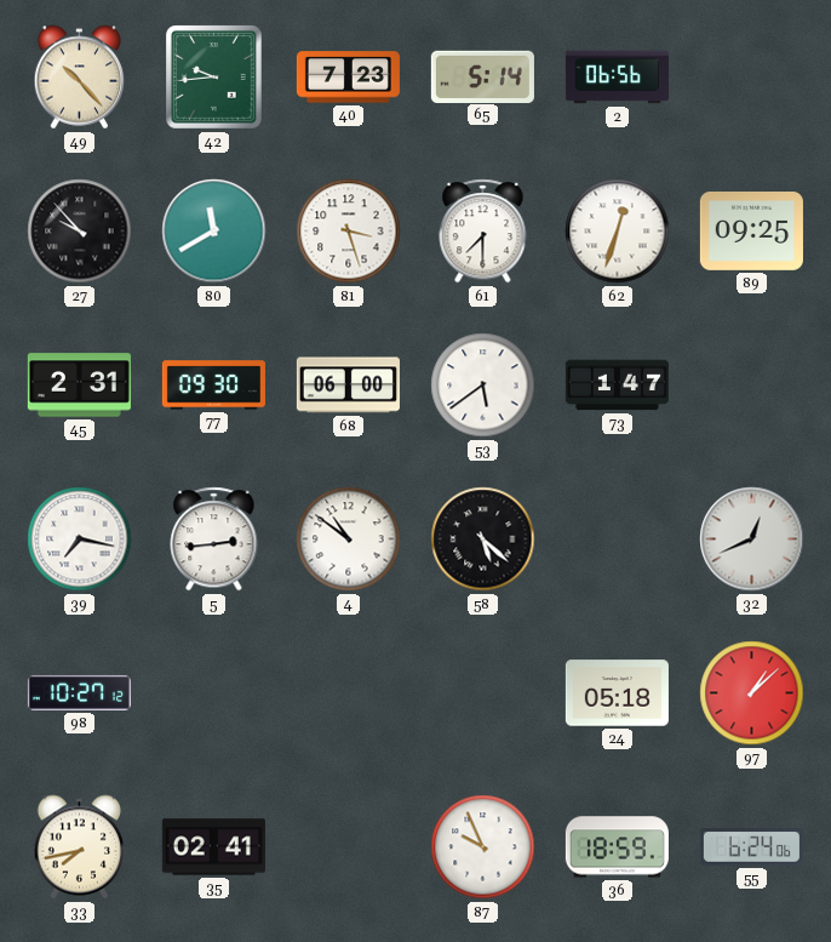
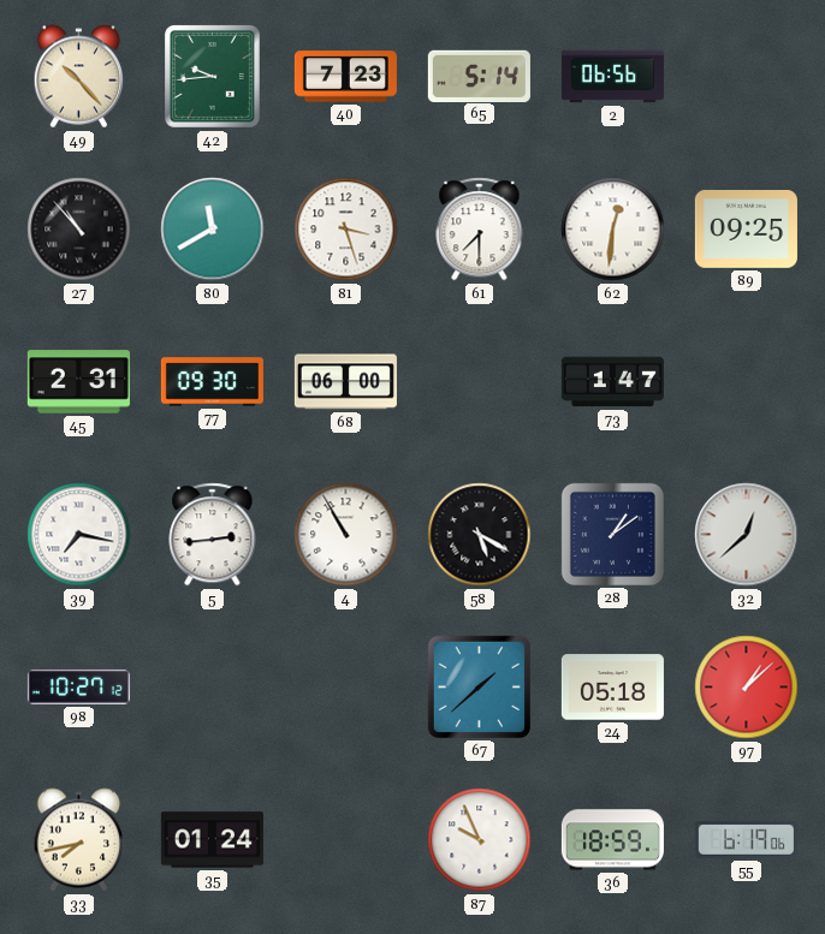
27: 9:53 -> 10:53 (79, 230)
62: 12:33 -> 12:31 (613, 230)
53: 5:39 -> none (483, 386)
4: 10:51 -> 10:55 (346, 535)
58: 5:22 -> 5:20 (480, 535)
28: none -> 1:09 (612, 534)
32: 12:41 -> 12:38 (747, 535)
67: none -> 1:38 (479, 686)
35: 02:41 -> 01:24 (212, 840)
55: 6:24 -> 6:19 (746, 840)
